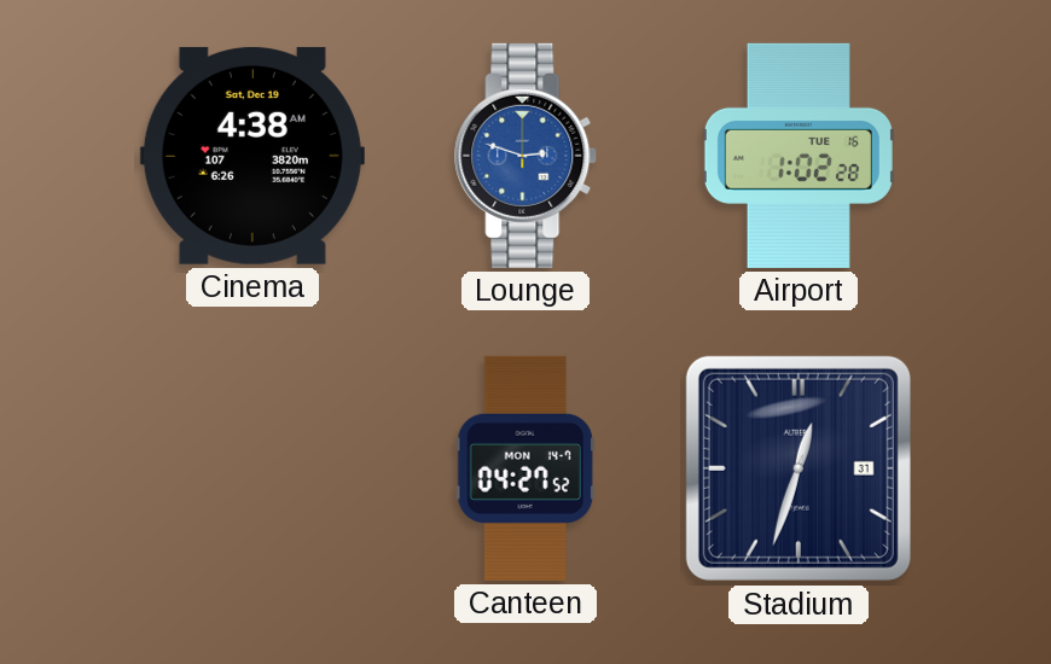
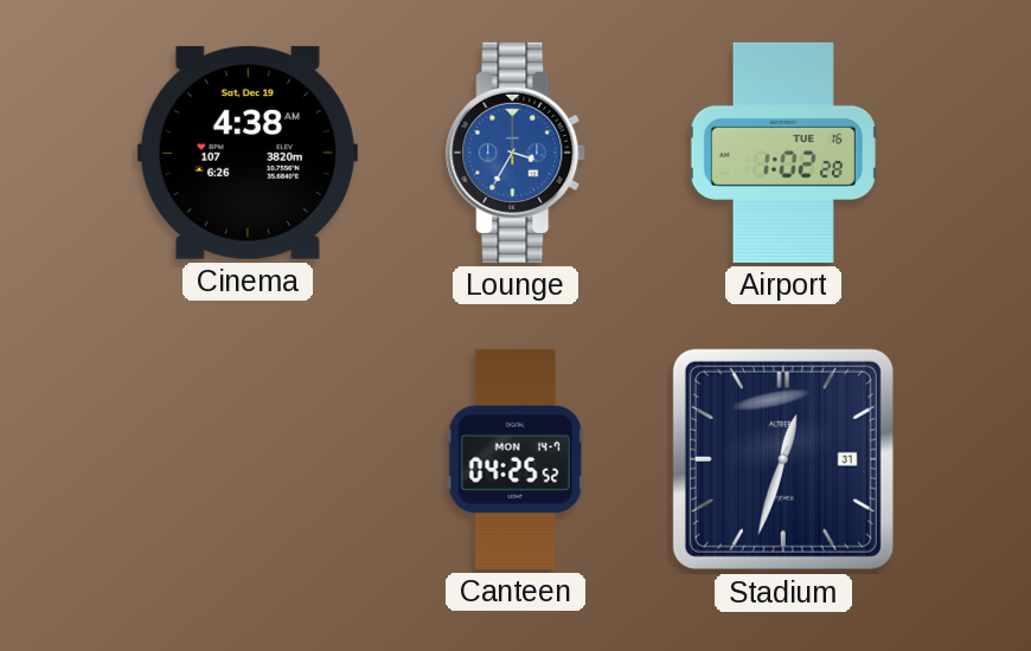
Lounge: 2:48 -> 3:35 (517, 153)
Canteen: 04:27 -> 04:25 (515, 459)
